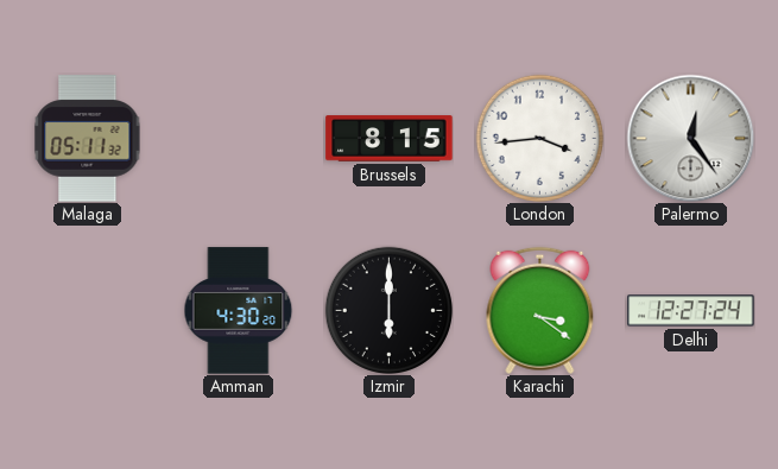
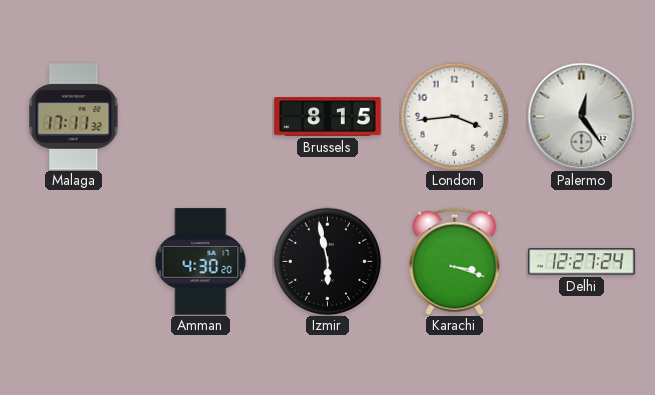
Malaga: 05:11 -> 17:11 (74, 117)
Izmir: 6:00 -> 5:58 (327, 261)
Karachi: 3:21 -> 3:18 (455, 261)
